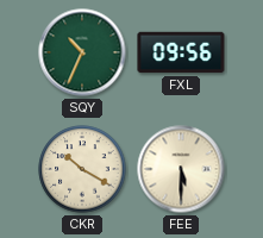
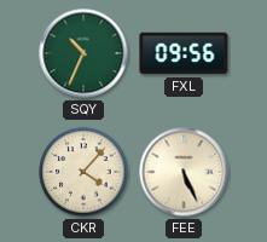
CKR: 10:20 -> 4:07 (83, 172)
FEE: 5:30 -> 5:26 (184, 172)
